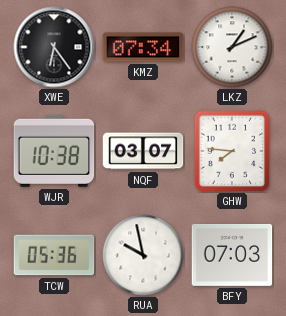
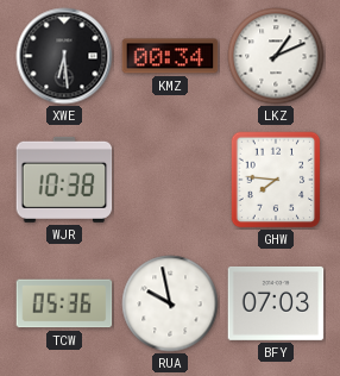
XWE: 6:24 -> 6:29 (64, 56)
KMZ: 07:34 -> 00:34 (170, 56)
NQF: 03:07 -> none (143, 151)
